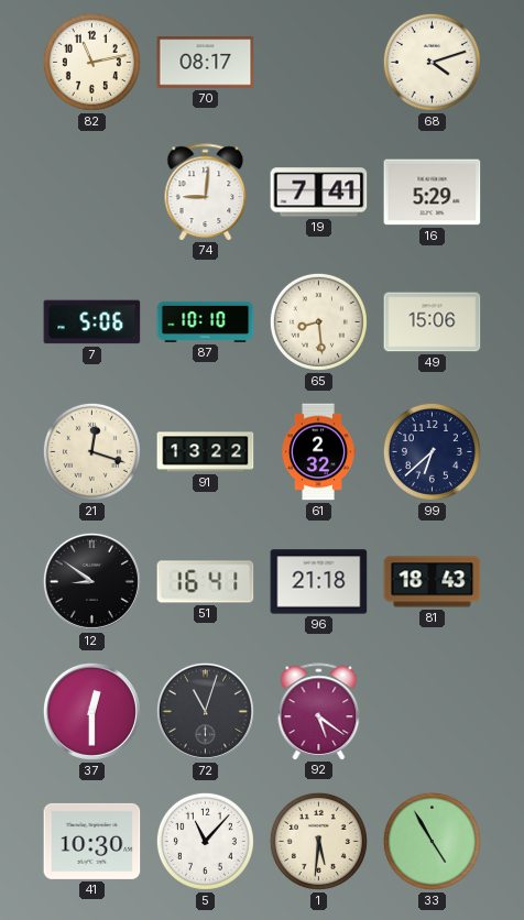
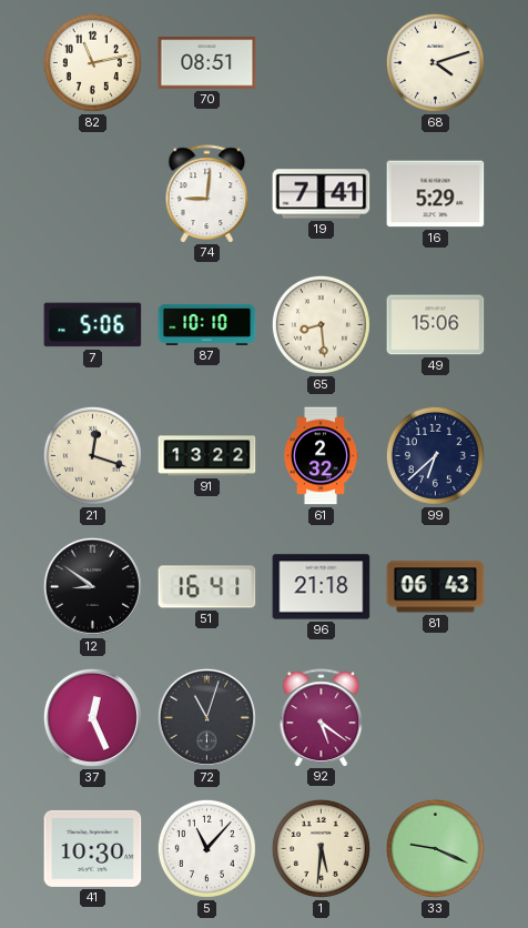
70: 08:17 -> 08:51 (207, 63)
81: 18:43 -> 06:43 (436, 587)
37: 12:30 -> 12:26 (92, 717)
33: 4:55 -> 9:19 (435, 848)
